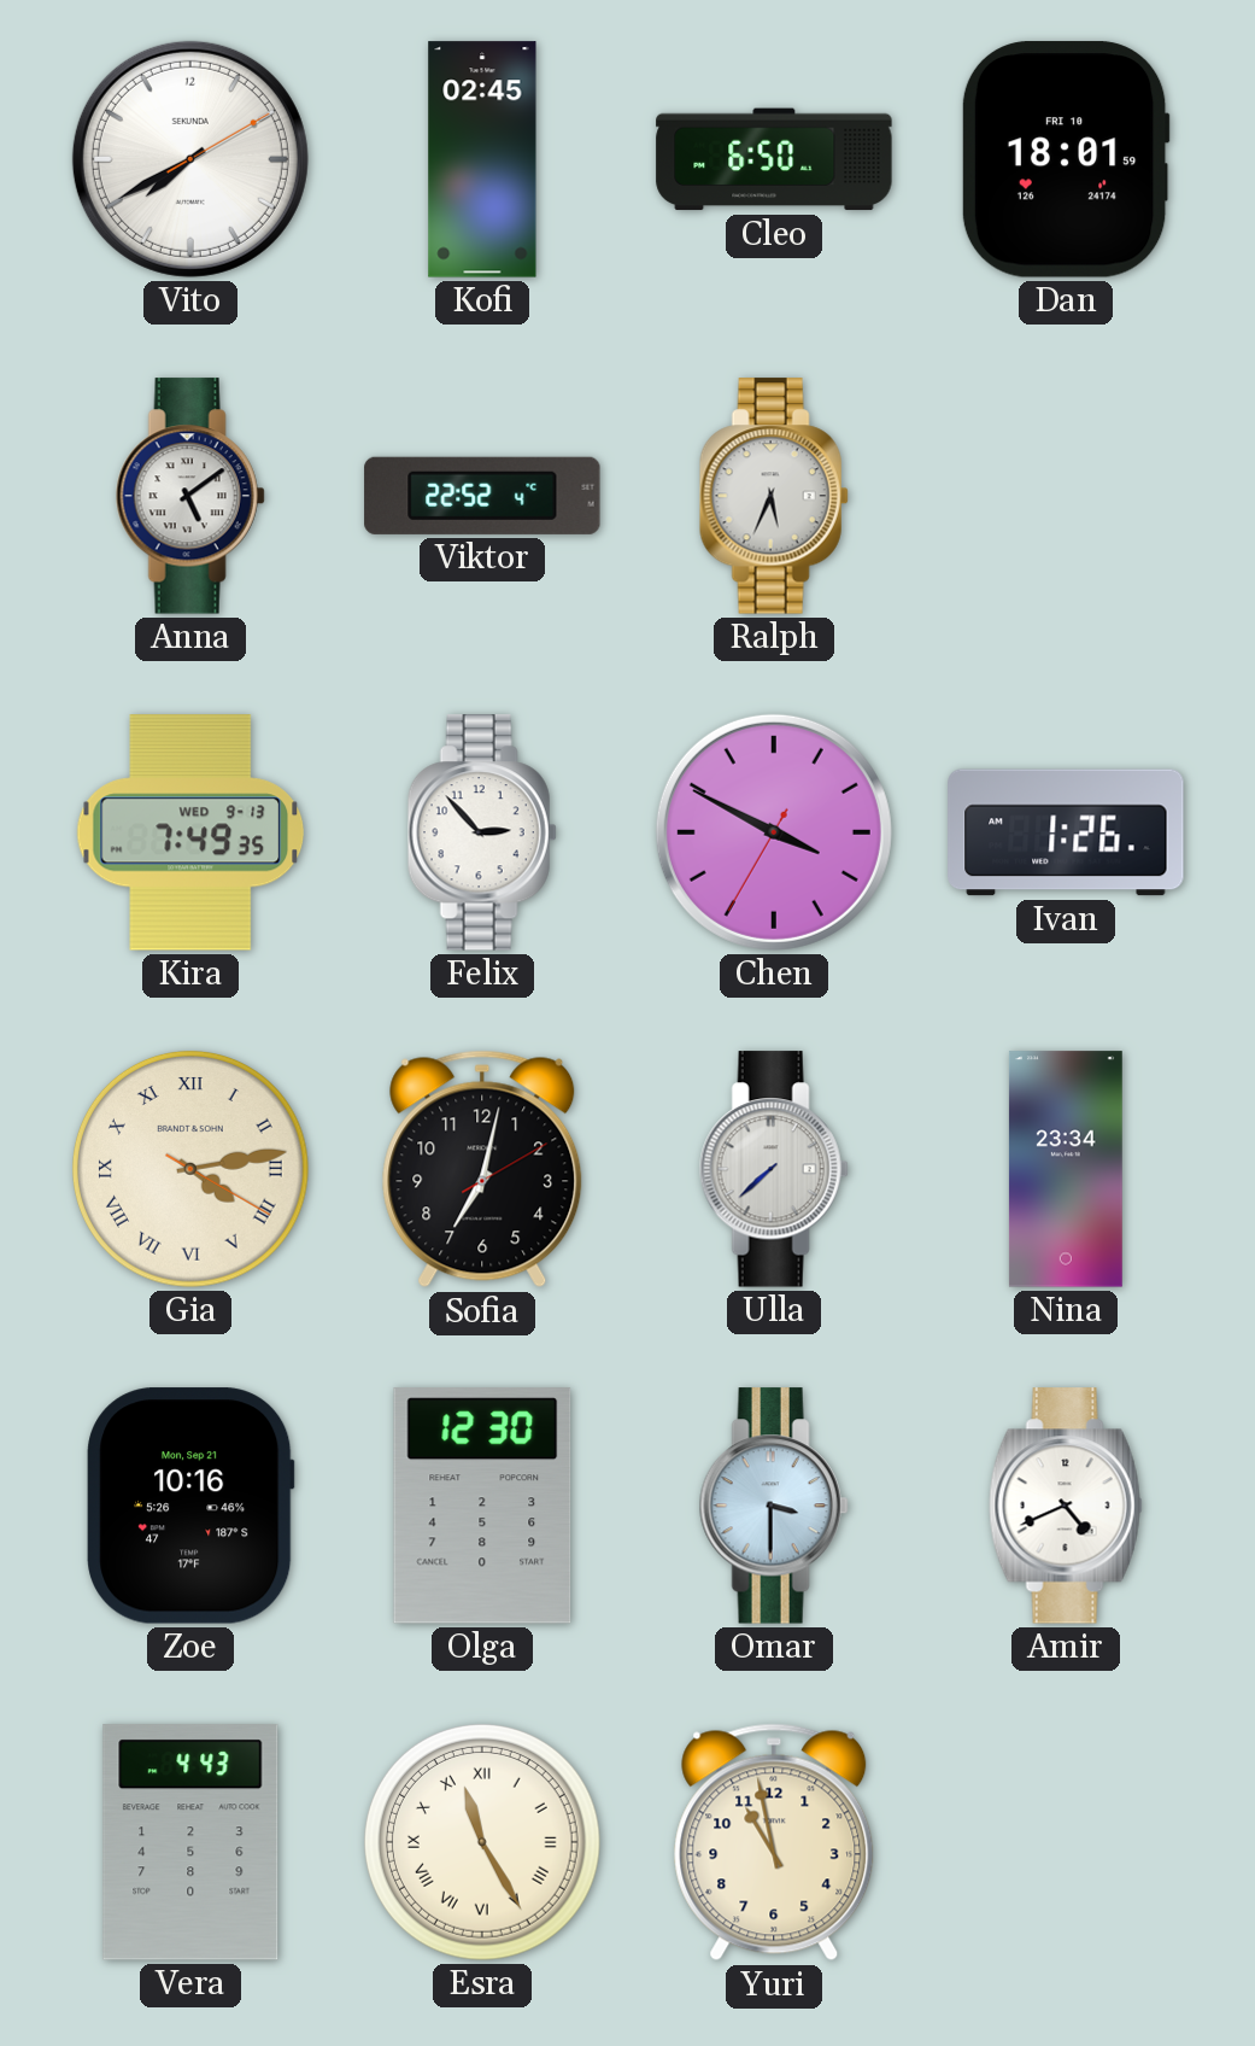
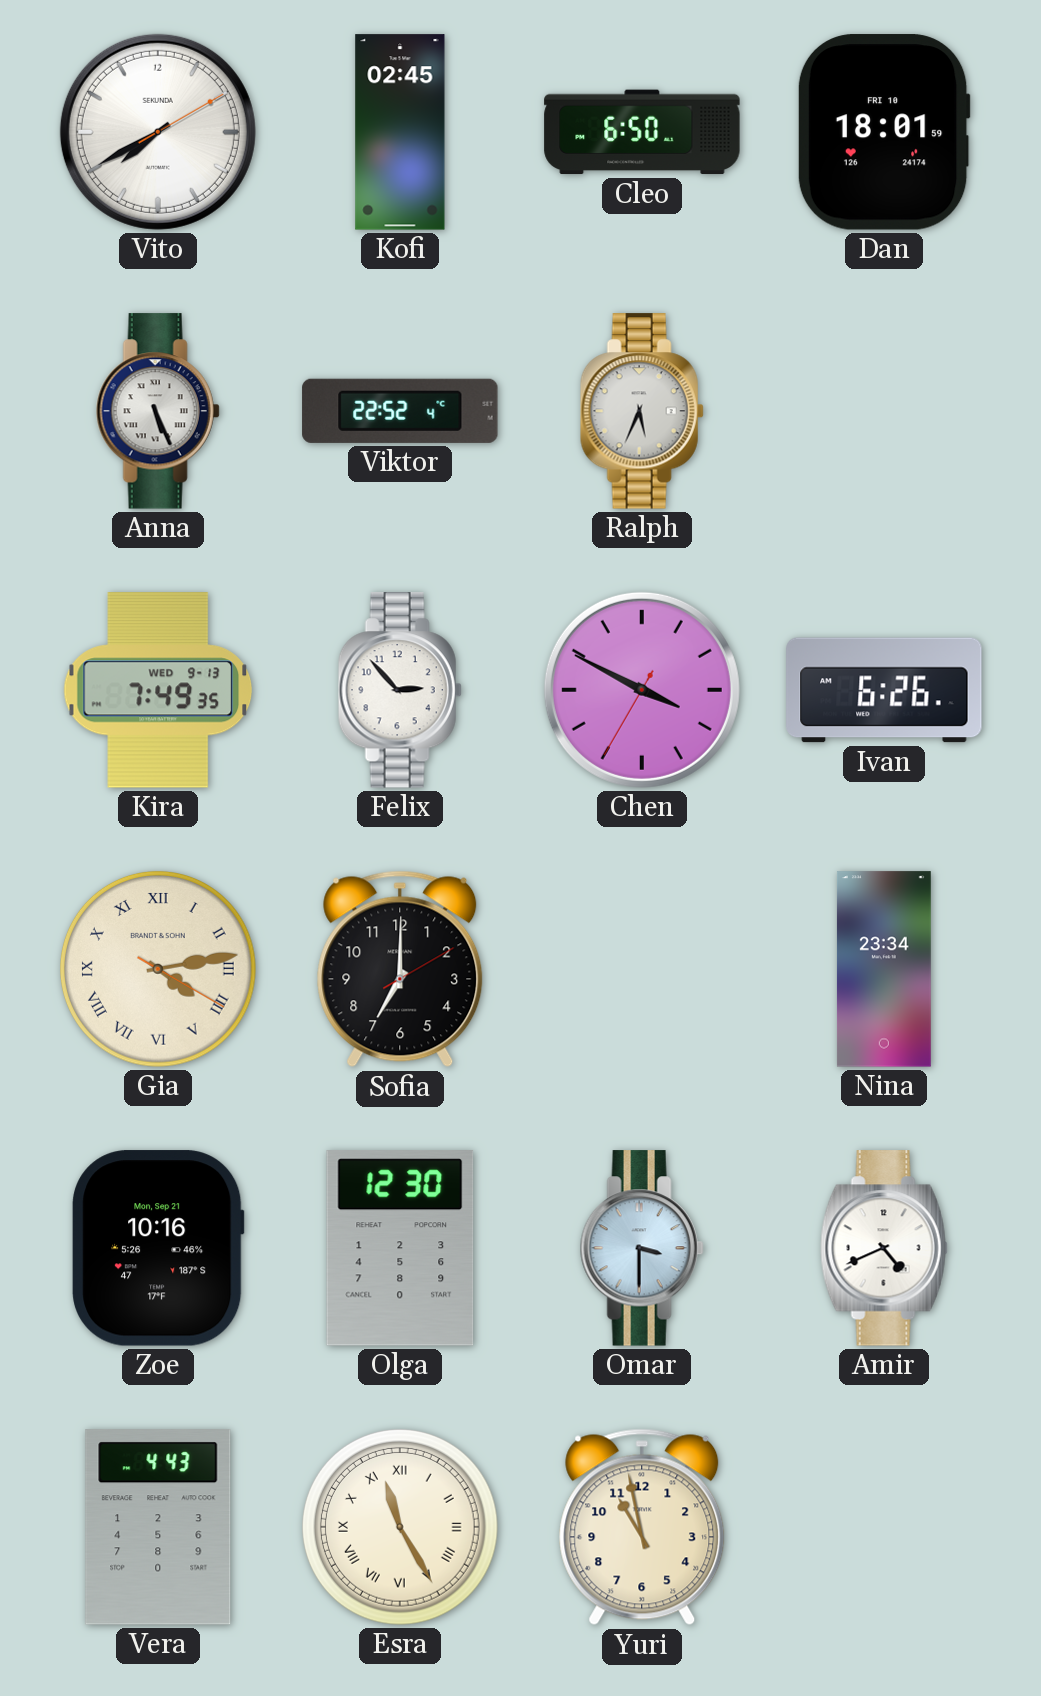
Anna: 5:09 -> 5:26 (158, 411)
Ivan: 1:26 -> 6:26 (884, 690)
Sofia: 7:02 -> 7:00 (400, 969)
Ulla: 7:38 -> none (774, 1169)
